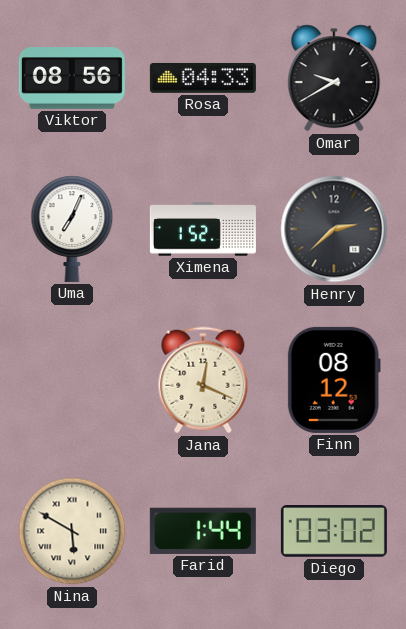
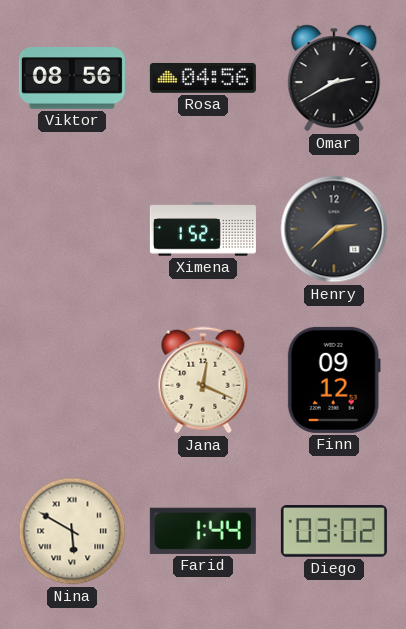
Rosa: 04:33 -> 04:56 (203, 78)
Omar: 9:40 -> 2:40 (334, 78)
Uma: 7:04 -> none (72, 229)
Finn: 08:12 -> 09:12 (334, 380)
